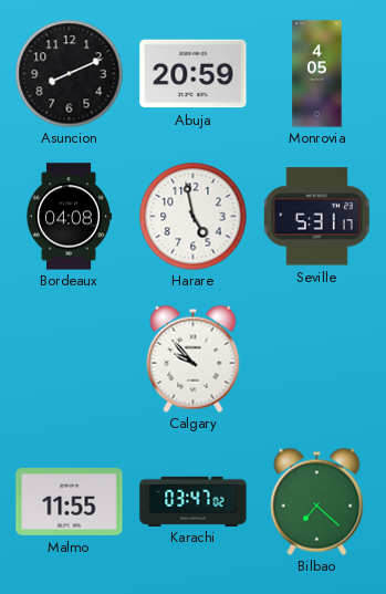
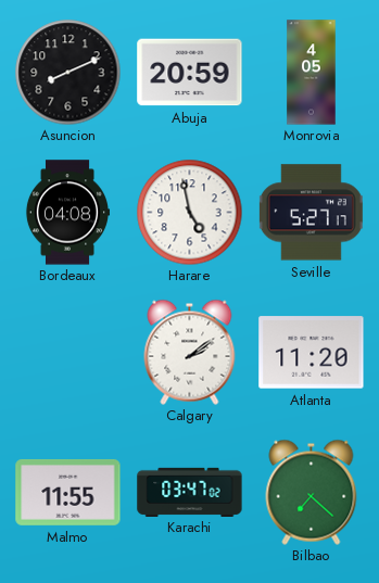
Seville: 5:31 -> 5:27 (311, 213)
Calgary: 9:53 -> 2:09 (190, 352)
Atlanta: none -> 11:20 (312, 353)
